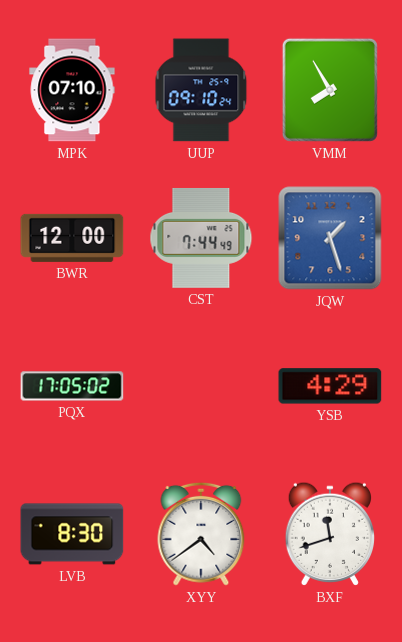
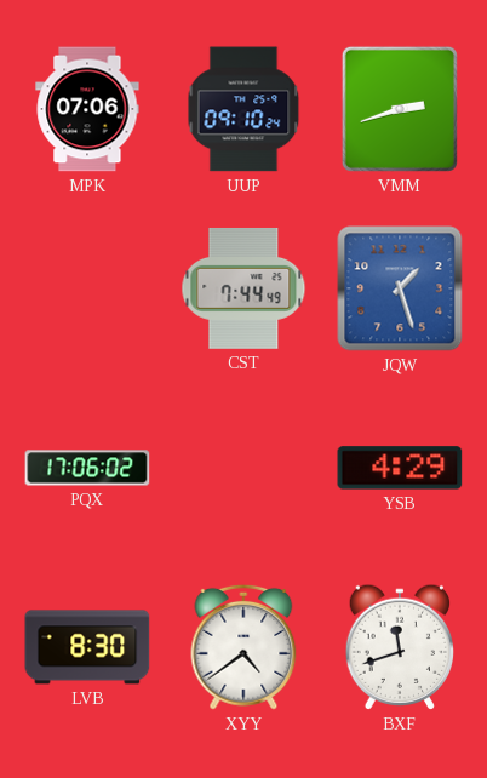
MPK: 07:10 -> 07:06 (87, 109)
VMM: 7:55 -> 2:42 (400, 109)
BWR: 12:00 -> none (72, 238)
PQX: 17:05 -> 17:06 (87, 468)
